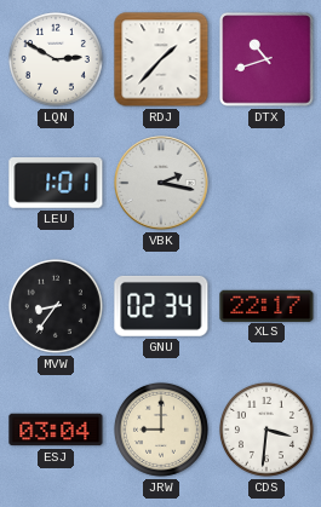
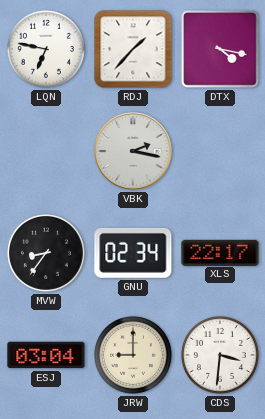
LQN: 2:50 -> 6:47 (46, 49)
DTX: 10:42 -> 4:17 (220, 49)
LEU: 1:01 -> none (56, 184)
